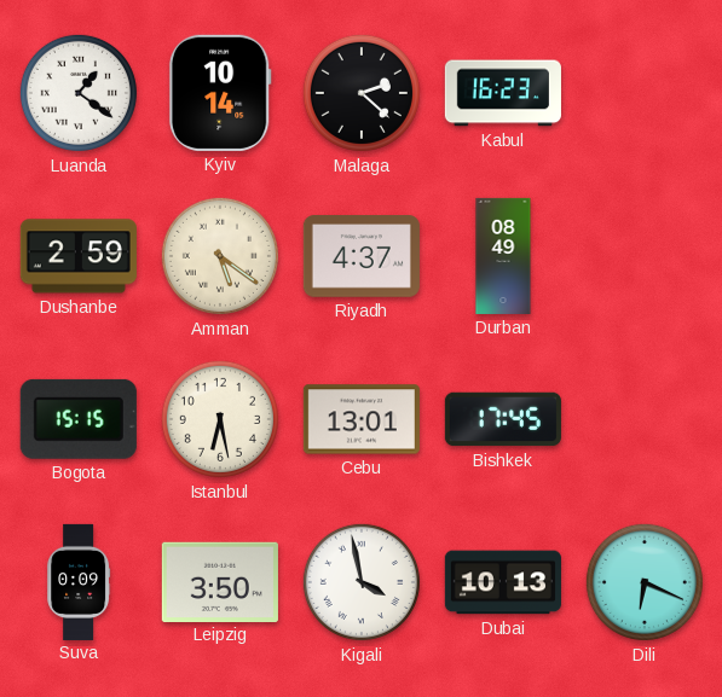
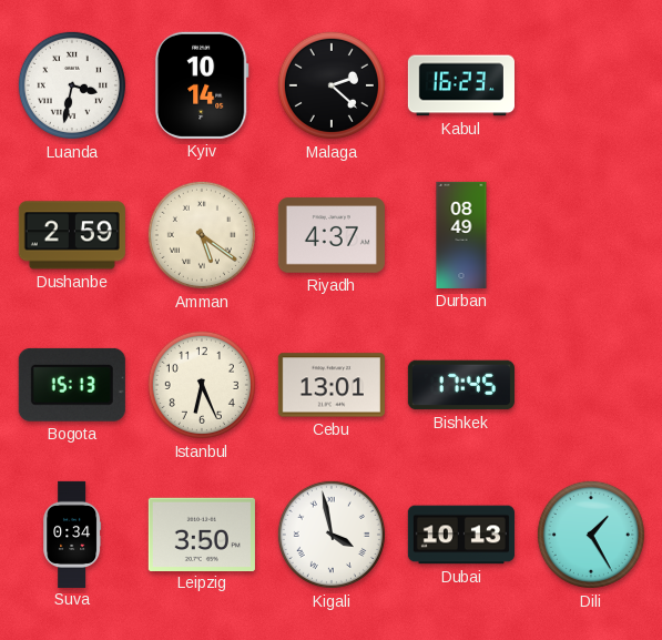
Luanda: 1:21 -> 3:32 (72, 85)
Bogota: 15:15 -> 15:13 (72, 385)
Istanbul: 6:28 -> 6:26 (202, 385)
Suva: 0:09 -> 0:34 (72, 534)
Dili: 6:19 -> 1:25 (591, 535)
